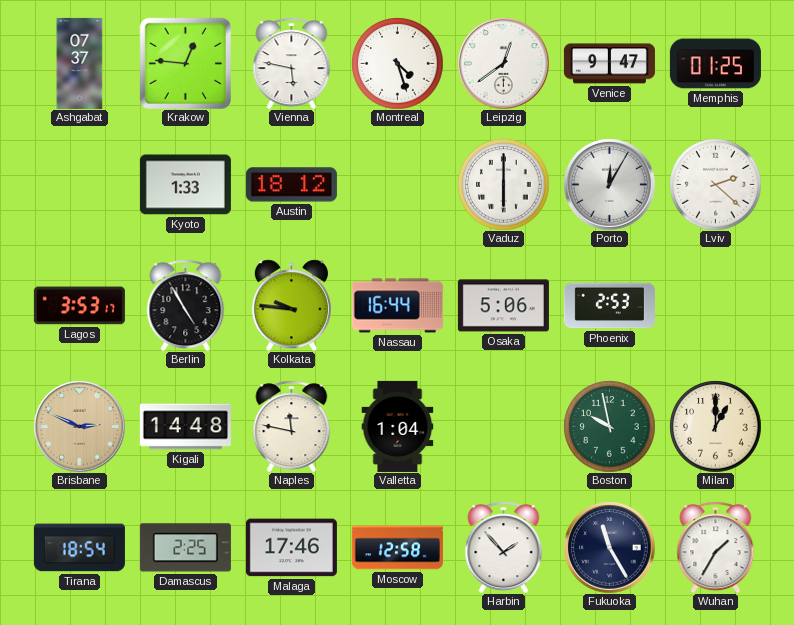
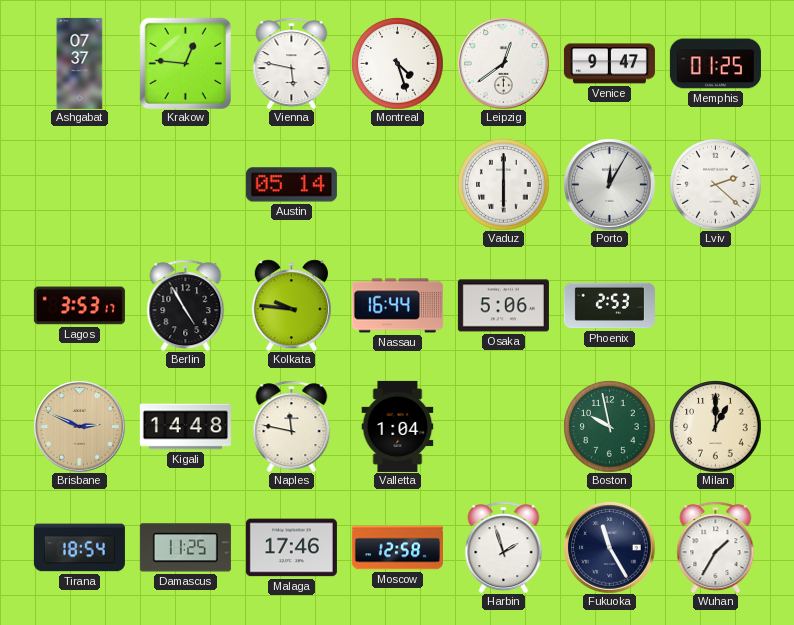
Kyoto: 1:33 -> none (185, 185)
Austin: 18:12 -> 05:14 (291, 185)
Damascus: 2:25 -> 11:25 (185, 548)
Harbin: 1:53 -> 1:57 (504, 547)
